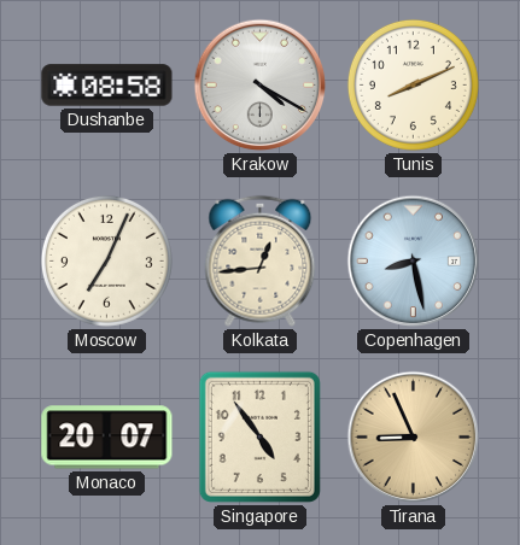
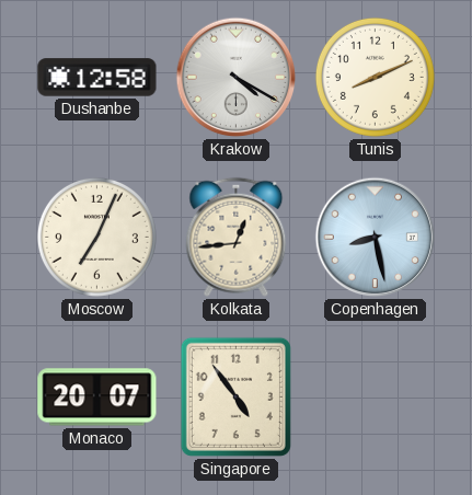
Dushanbe: 08:58 -> 12:58 (97, 78)
Tirana: 8:56 -> none (414, 438)
